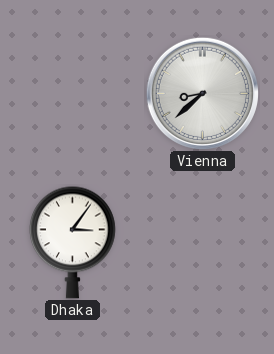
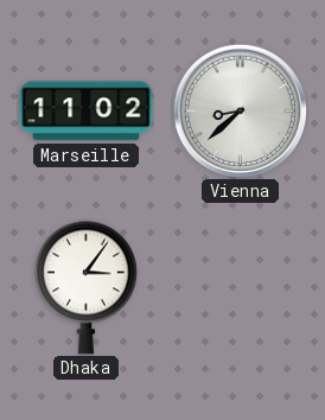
Marseille: none -> 11:02 (87, 112)
